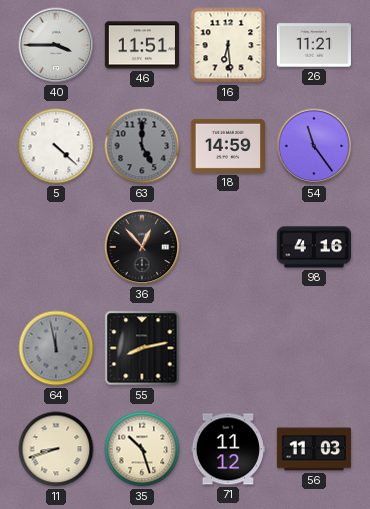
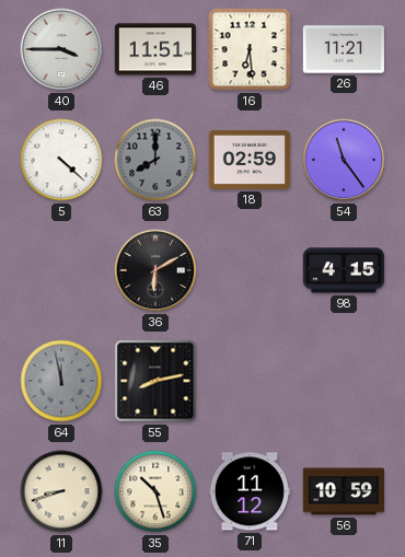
63: 5:00 -> 8:00 (155, 160)
18: 14:59 -> 02:59 (250, 160)
36: 12:53 -> 6:10 (155, 270)
98: 4:16 -> 4:15 (343, 270)
56: 11:03 -> 10:59 (343, 491)
